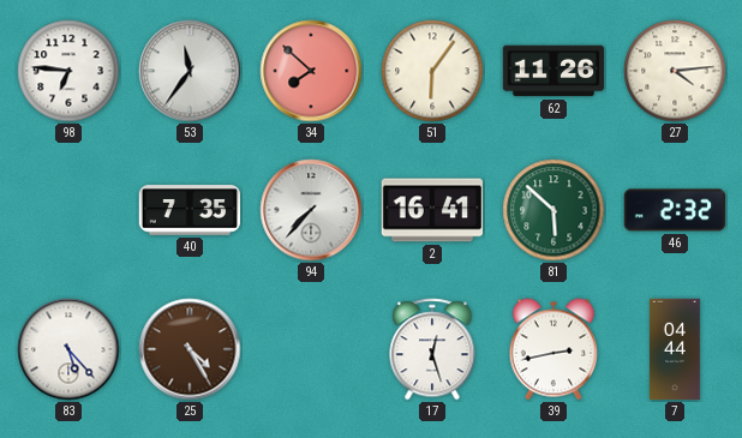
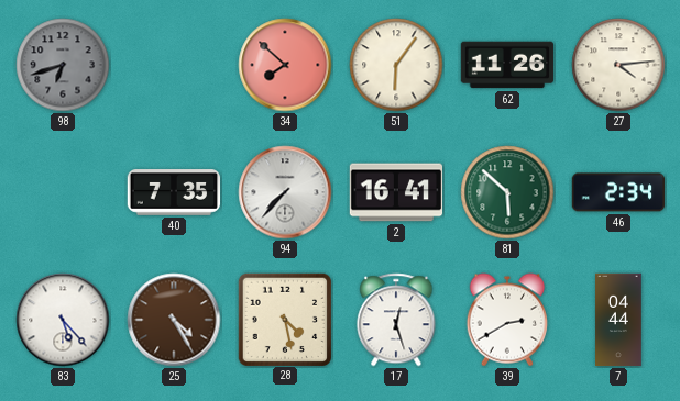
98: 6:46 -> 6:42 (63, 65)
98 dial: white -> grey (63, 65)
53: 11:36 -> none (190, 71)
46: 2:32 -> 2:34 (618, 192)
28: none -> 4:28 (284, 319)
39: 2:43 -> 2:40 (506, 320)
